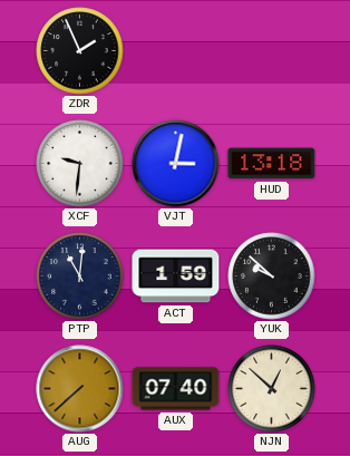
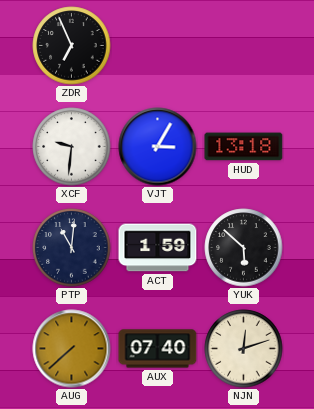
ZDR: 1:56 -> 6:56 (72, 46)
VJT: 3:02 -> 3:05 (158, 147)
YUK: 9:52 -> 5:52 (244, 248)
NJN: 12:52 -> 12:12 (244, 349)
